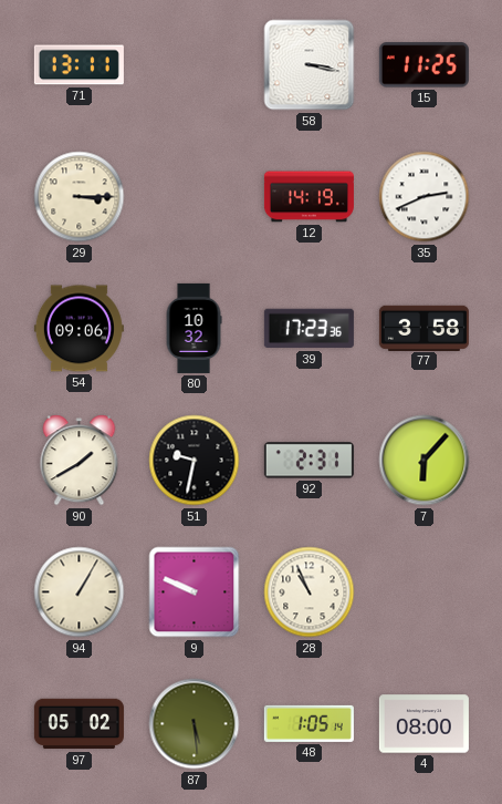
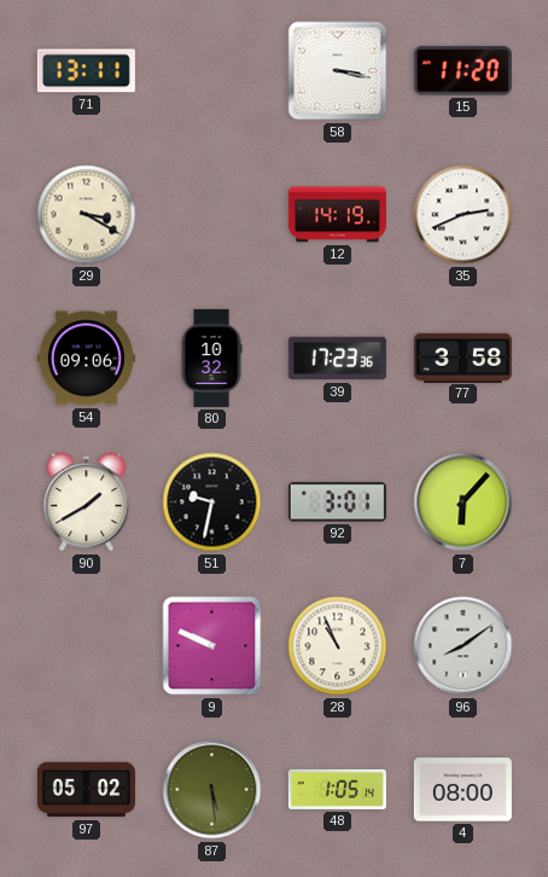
15: 11:25 -> 11:20 (462, 71)
29: 3:15 -> 3:20 (87, 215)
92: 2:31 -> 3:01 (337, 503)
94: 1:05 -> none (80, 592)
96: none -> 8:09 (464, 646)
